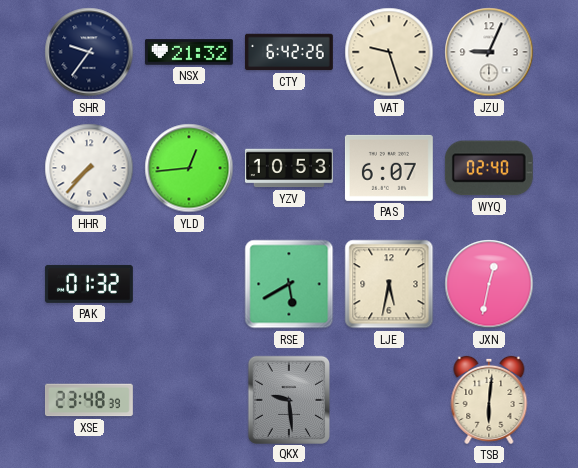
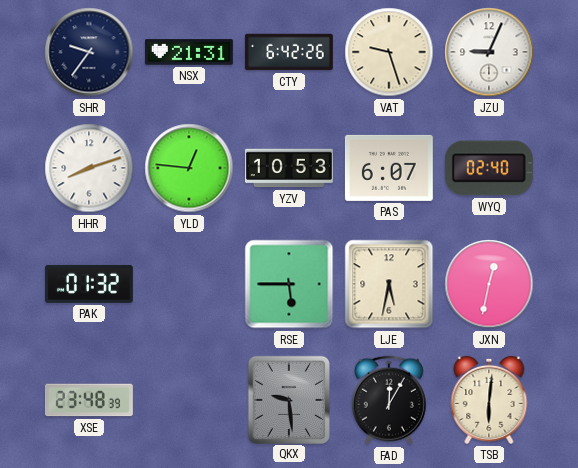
NSX: 21:32 -> 21:31 (189, 52)
HHR: 7:37 -> 8:12 (89, 168)
YLD: 12:44 -> 12:46 (189, 168)
RSE: 5:40 -> 5:45 (289, 284)
FAD: none -> 12:05 (389, 400)
